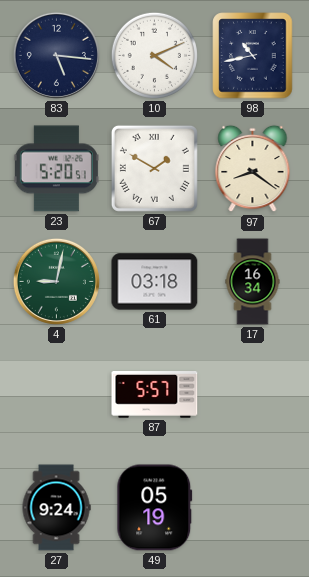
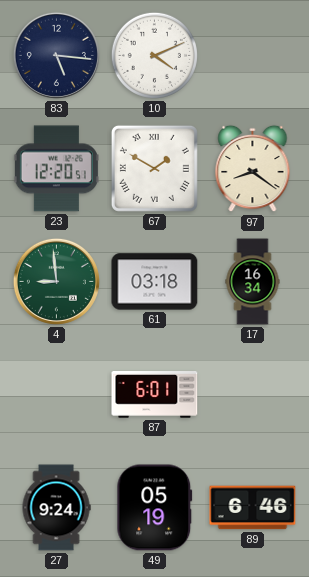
98: 10:43 -> none (253, 56)
23: 5:20 -> 12:20 (56, 169)
4: 9:02 -> 8:59 (56, 281)
87: 5:57 -> 6:01 (155, 395)
89: none -> 6:46 (253, 508)
